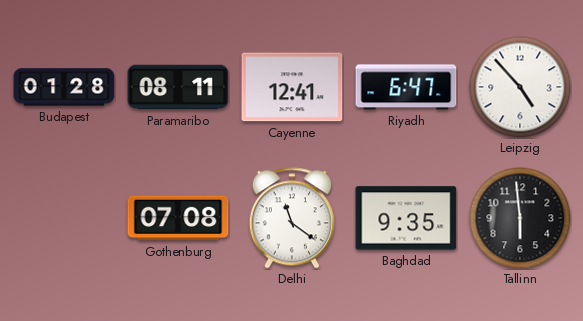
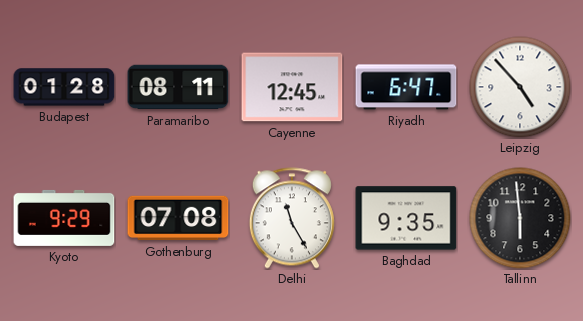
Cayenne: 12:41 -> 12:45 (292, 87)
Kyoto: none -> 9:29 (64, 218)
Delhi: 11:21 -> 11:25 (292, 218)
